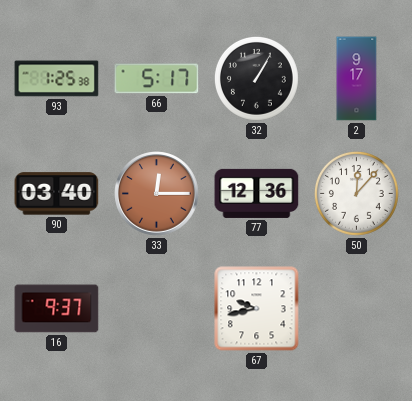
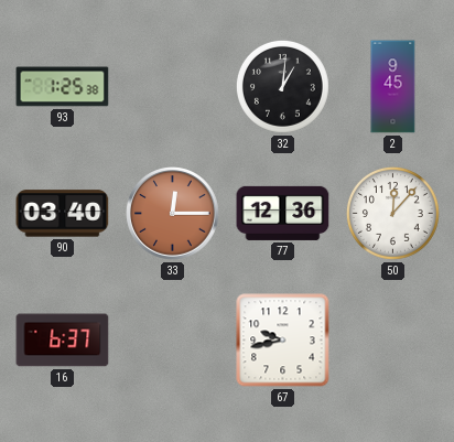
66: 5:17 -> none (157, 79)
32: 1:05 -> 1:01 (282, 86)
2: 9:17 -> 9:45 (393, 87)
16: 9:37 -> 6:37 (63, 341)
